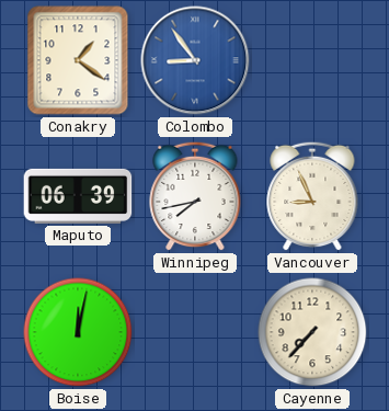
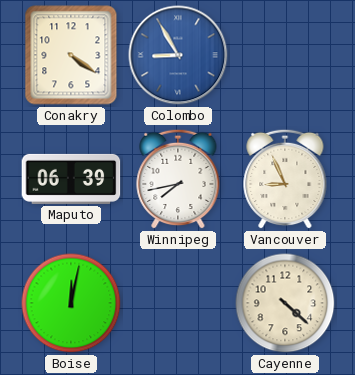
Conakry: 1:21 -> 4:21 (71, 55)
Colombo: 8:54 -> 8:55 (178, 55)
Cayenne: 7:37 -> 4:22 (285, 303)
